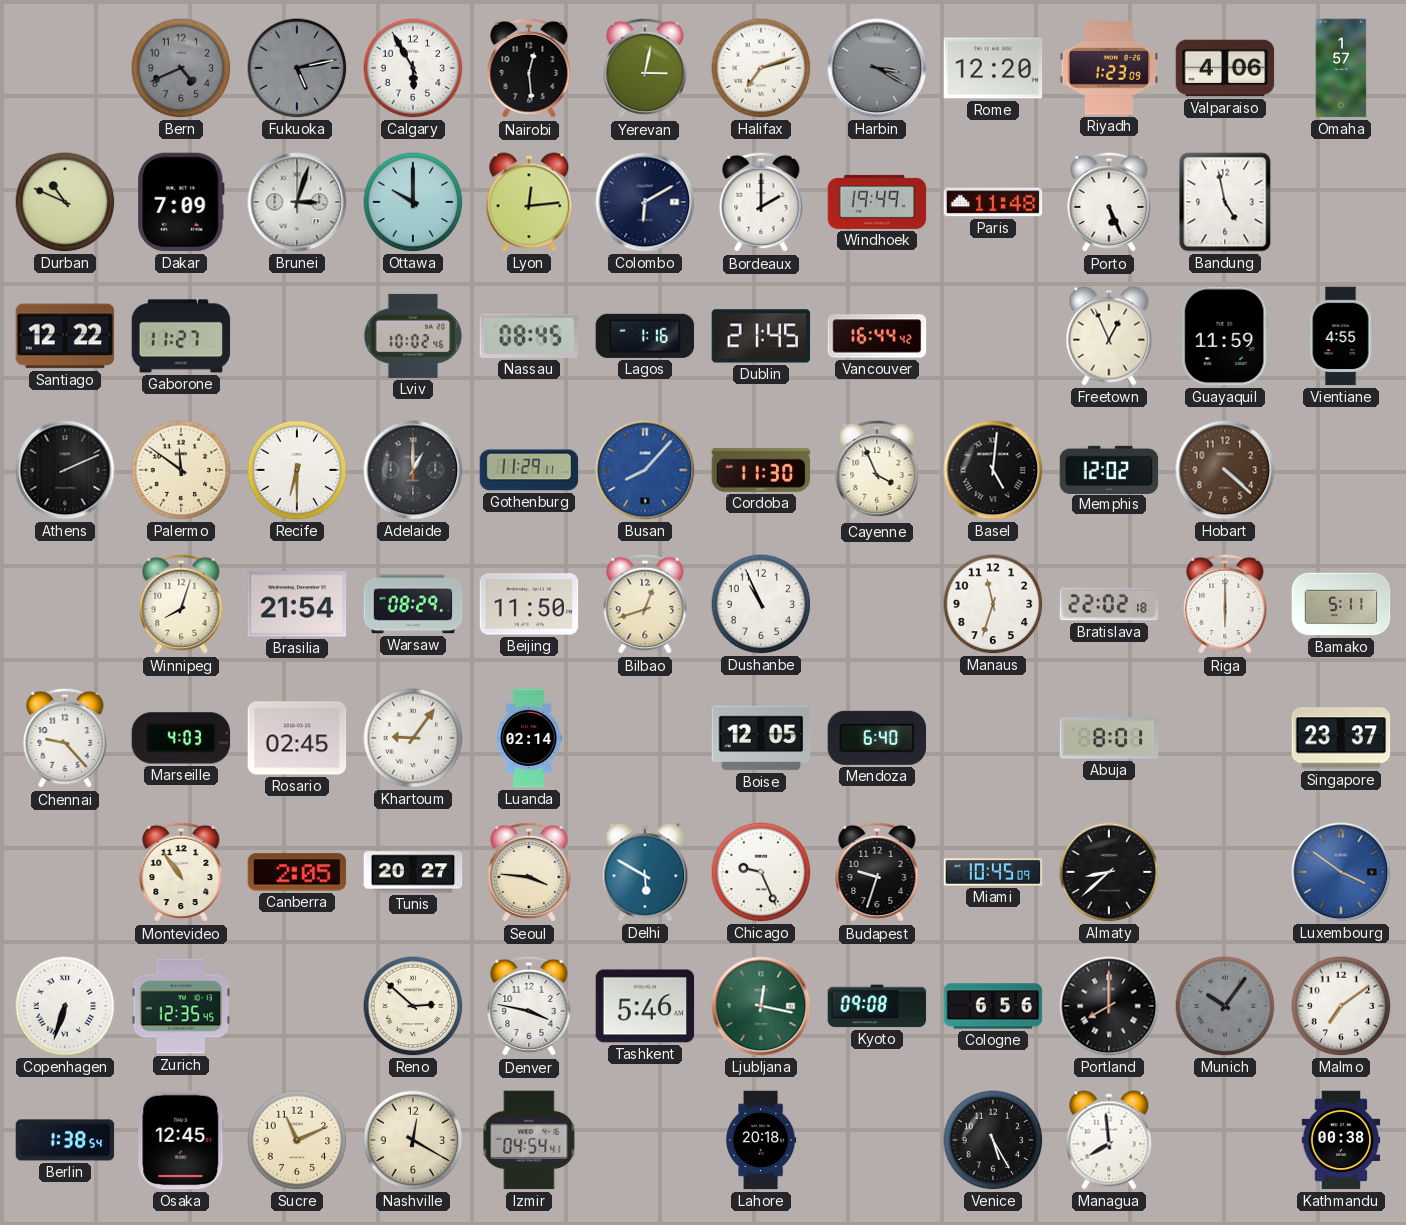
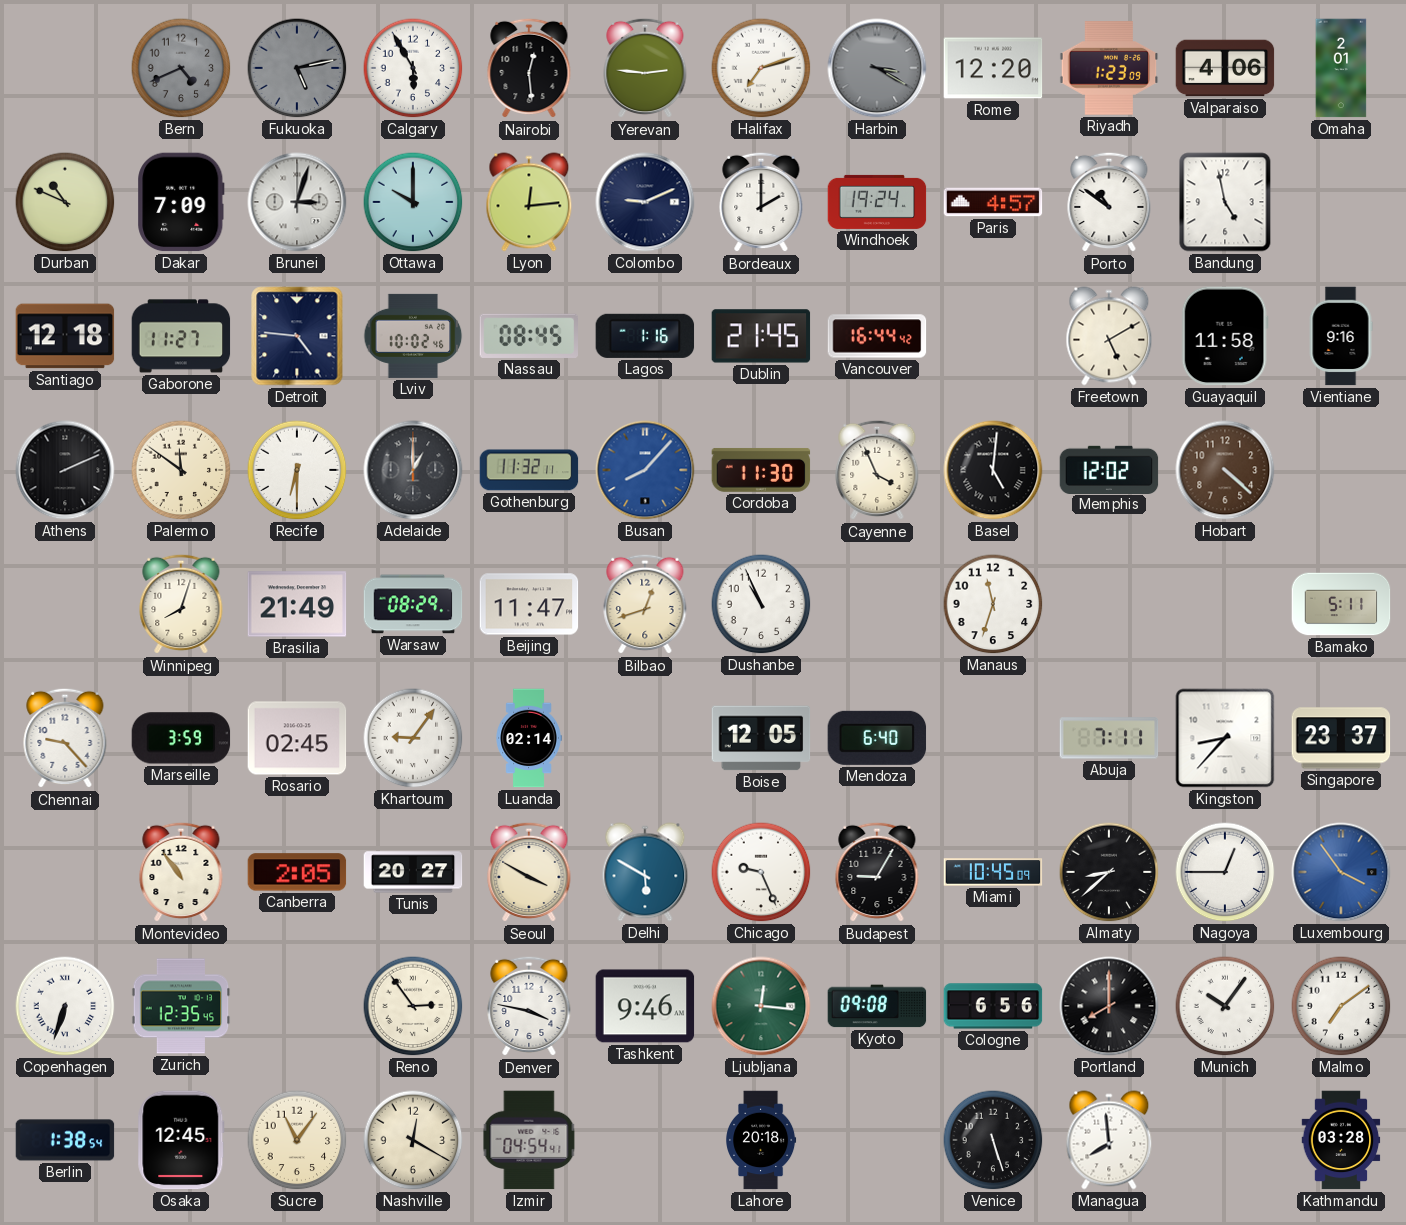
Yerevan: 3:02 -> 2:46 (645, 68)
Omaha: 1:57 -> 2:01 (1341, 68)
Colombo: 6:10 -> 9:11 (645, 202)
Windhoek: 19:49 -> 19:24 (877, 202)
Paris: 11:48 -> 4:57 (993, 202)
Porto: 5:26 -> 10:51 (1109, 202)
Santiago: 12:22 -> 12:18 (65, 336)
Detroit: none -> 4:46 (297, 336)
Freetown: 12:56 -> 5:10 (1109, 336)
Guayaquil: 11:59 -> 11:58 (1225, 336)
Vientiane: 4:55 -> 9:16 (1341, 336)
Gothenburg: 11:29 -> 11:32 (529, 470)
Brasilia: 21:54 -> 21:49 (297, 604)
Beijing: 11:50 -> 11:47 (529, 604)
Bratislava: 22:02 -> none (1109, 604)
Riga: 6:00 -> none (1225, 604)
Marseille: 4:03 -> 3:59 (181, 738)
Abuja: 8:01 -> 7:11 (1109, 738)
Kingston: none -> 8:37 (1225, 738)
Seoul: 3:46 -> 3:50 (529, 872)
Budapest: 9:33 -> 9:05 (877, 872)
Nagoya: none -> 12:45 (1225, 872)
Luxembourg: 3:51 -> 3:54 (1341, 872)
Reno: 2:52 -> 2:54 (413, 1006)
Tashkent: 5:46 -> 9:46 (645, 1006)
Ljubljana: 12:17 -> 12:16 (761, 1006)
Munich dial: grey -> white (1225, 1006)
Sucre: 11:11 -> 11:06 (297, 1140)
Venice: 5:25 -> 5:27 (993, 1140)
Kathmandu: 00:38 -> 03:28 (1341, 1140)
